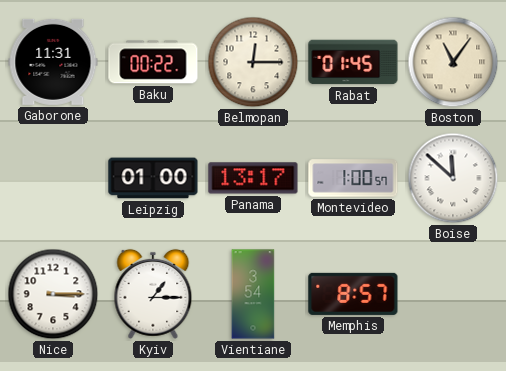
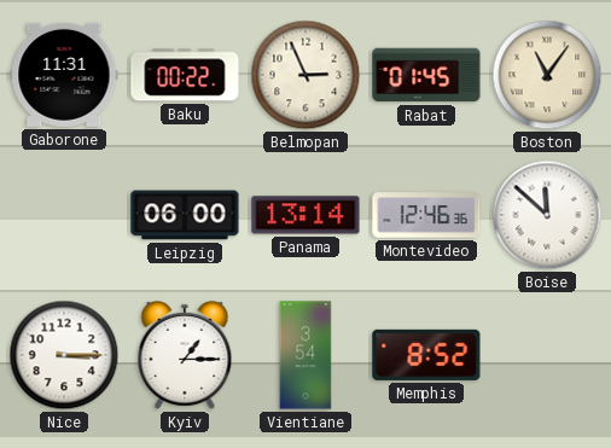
Belmopan: 12:15 -> 2:56 (305, 75)
Leipzig: 01:00 -> 06:00 (185, 215)
Panama: 13:17 -> 13:14 (305, 215)
Montevideo: 1:00 -> 12:46 (426, 215)
Memphis: 8:57 -> 8:52 (426, 355)
